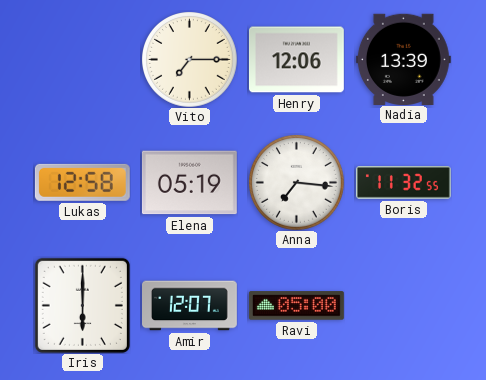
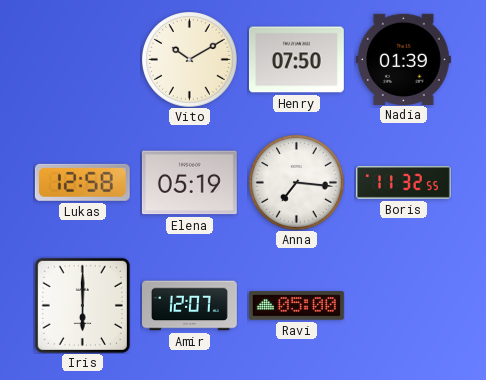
Vito: 7:15 -> 10:10 (190, 60)
Henry: 12:06 -> 07:50 (296, 60)
Nadia: 13:39 -> 01:39 (403, 59)
